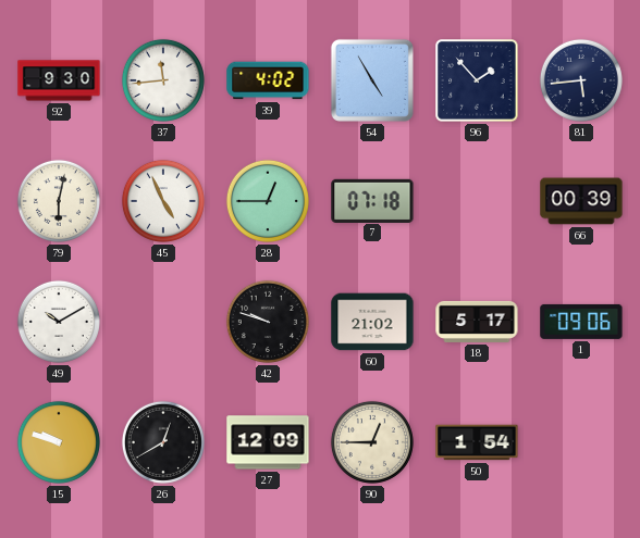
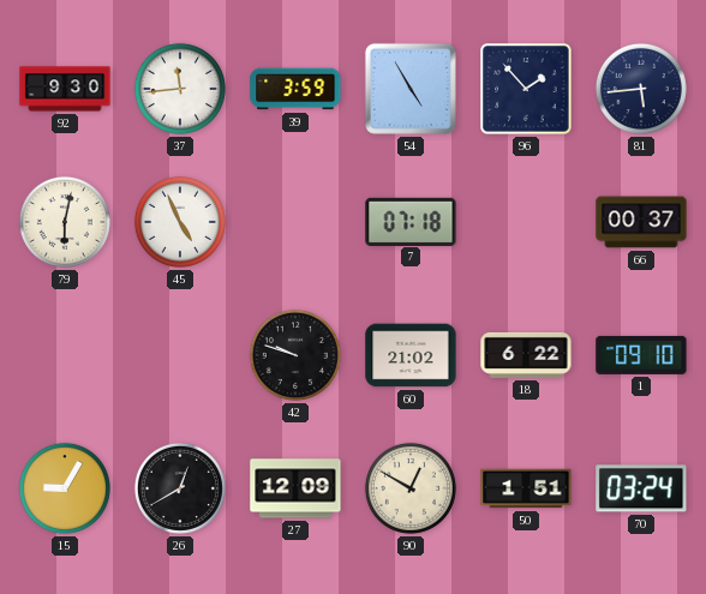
39: 4:02 -> 3:59 (295, 89)
28: 12:45 -> none (268, 201)
66: 00:39 -> 00:37 (641, 222)
49: 10:10 -> none (59, 322)
18: 5:17 -> 6:22 (526, 355)
1: 09:06 -> 09:10 (641, 355)
15: 9:48 -> 9:05 (65, 488)
90: 12:45 -> 12:50 (411, 488)
50: 1:54 -> 1:51 (526, 488)
70: none -> 03:24 (641, 488)
